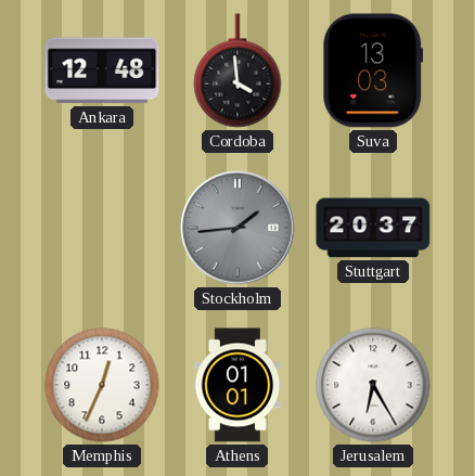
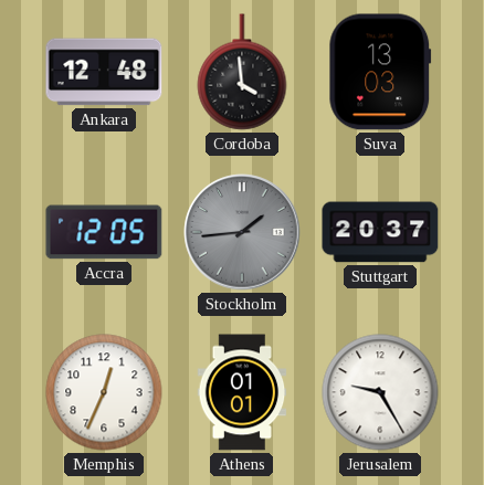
Accra: none -> 12:05 (104, 232)
Jerusalem: 6:25 -> 9:25 (380, 392)
